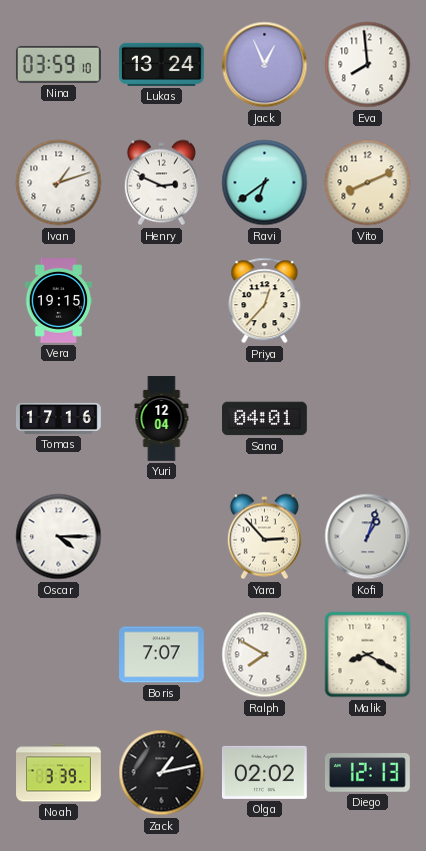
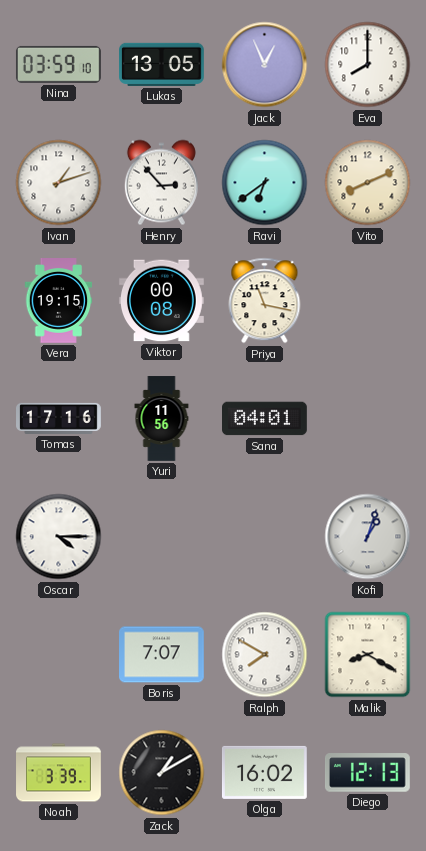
Lukas: 13:24 -> 13:05 (162, 64)
Eva: 7:59 -> 8:00 (368, 65)
Henry: 2:49 -> 2:53 (161, 183)
Viktor: none -> 00:08 (162, 301)
Priya: 12:37 -> 11:17 (265, 301)
Yuri: 12:04 -> 11:56 (162, 419)
Yara: 2:53 -> none (264, 537)
Zack: 1:13 -> 1:10 (162, 773)
Olga: 02:02 -> 16:02 (264, 772)
